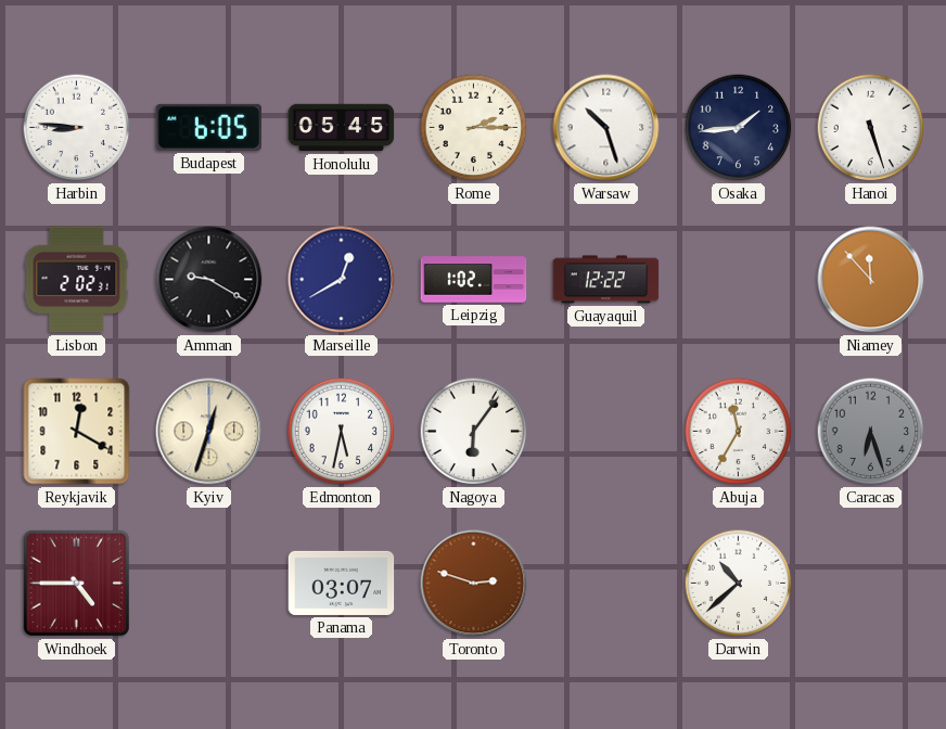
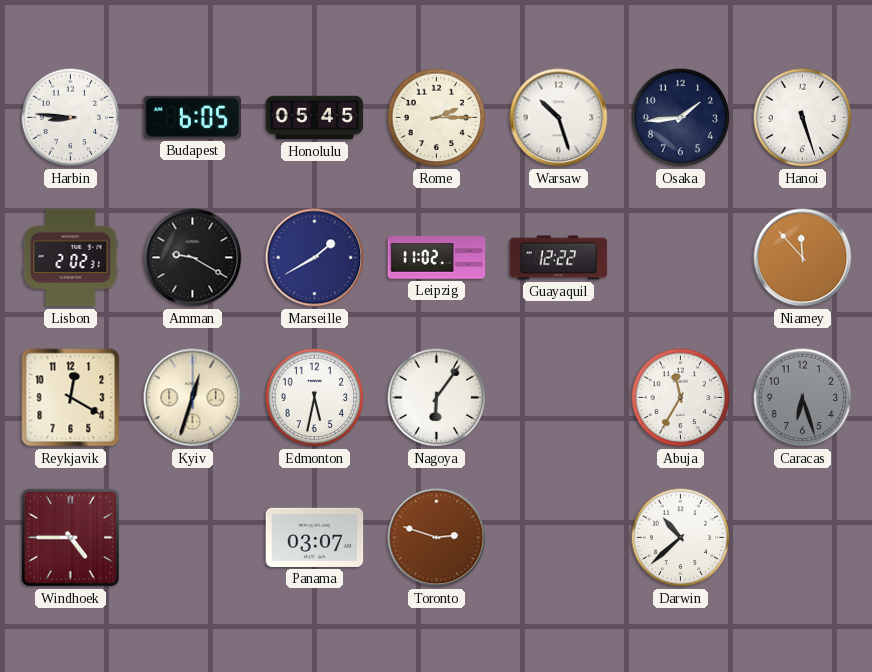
Marseille: 12:40 -> 1:40 (315, 258)
Leipzig: 1:02 -> 11:02 (437, 258)
